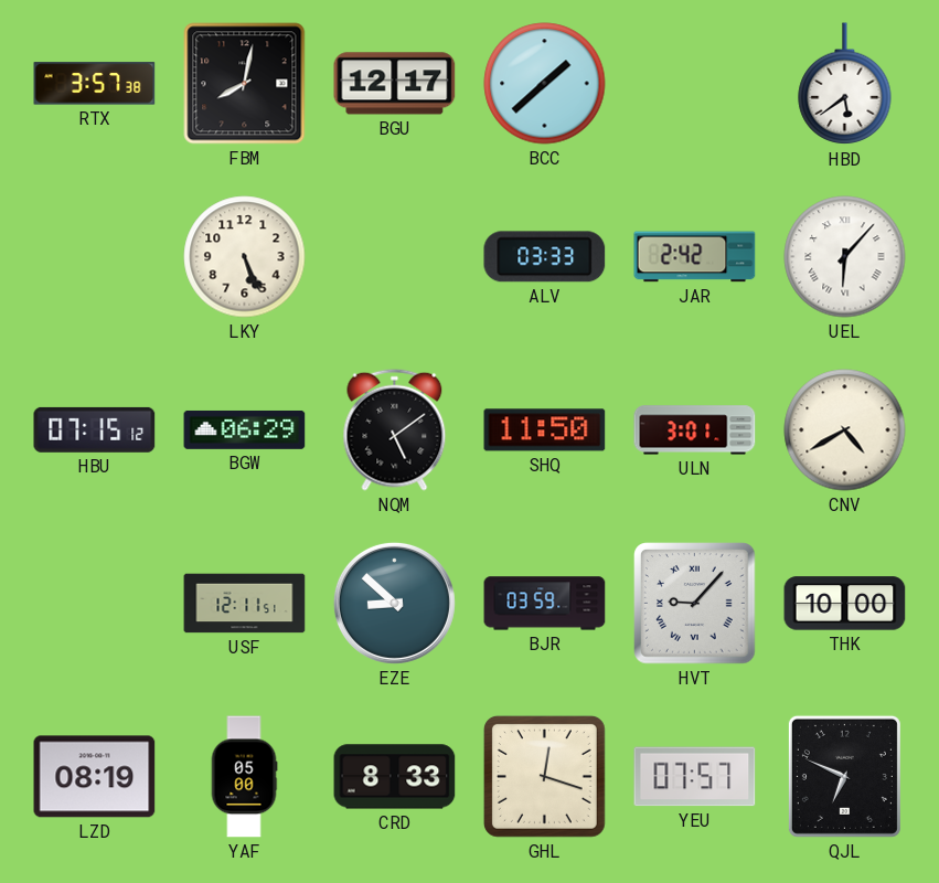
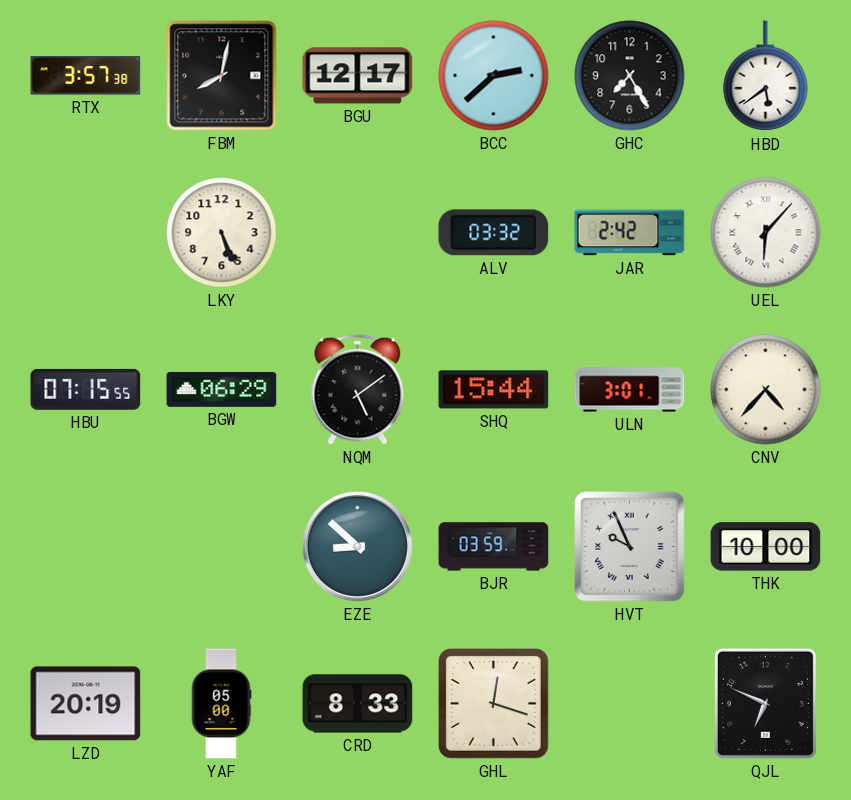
BCC: 1:38 -> 2:38 (494, 76)
GHC: none -> 7:25 (630, 76)
ALV: 03:33 -> 03:32 (494, 233)
HBU: 07:15:12 -> 07:15:55 (86, 389)
SHQ: 11:50 -> 15:44 (494, 390)
CNV: 4:40 -> 4:37 (766, 390)
USF: 12:11 -> none (245, 604)
HVT: 9:07 -> 9:56 (630, 547)
LZD: 08:19 -> 20:19 (86, 704)
YEU: 07:57 -> none (695, 777)
